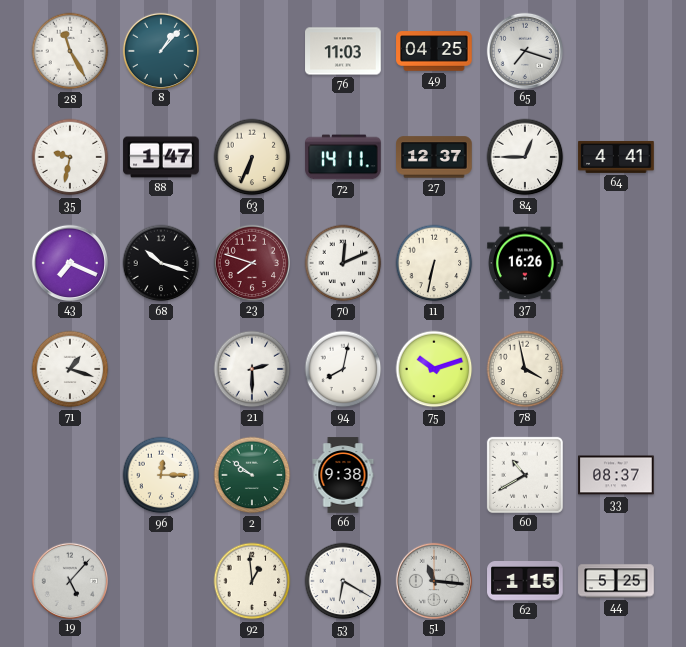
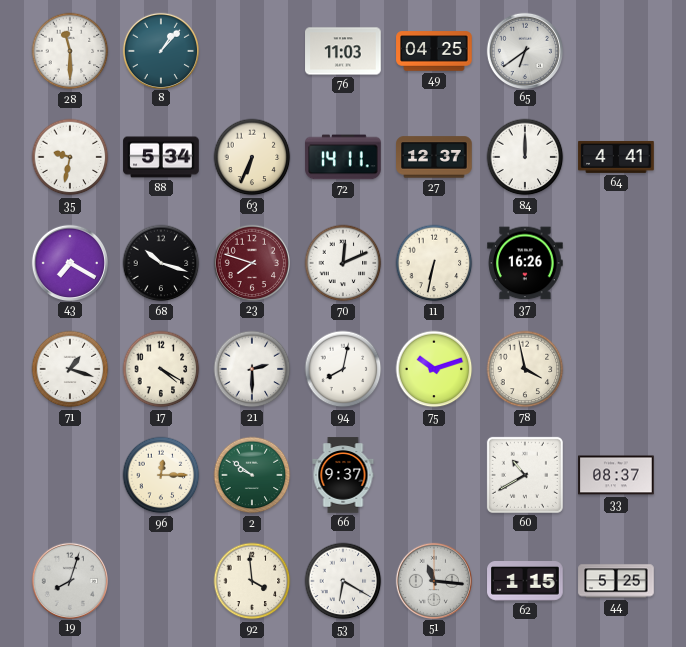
28: 11:25 -> 11:30 (70, 51)
65: 7:18 -> 6:39 (524, 50)
88: 1:47 -> 5:34 (161, 157)
84: 12:45 -> 12:00 (525, 157)
43: 7:19 -> 7:20 (69, 262)
17: none -> 4:20 (161, 369)
66: 9:38 -> 9:37 (343, 475)
19: 5:07 -> 8:03 (69, 580)
92: 12:59 -> 3:59 (252, 581)
